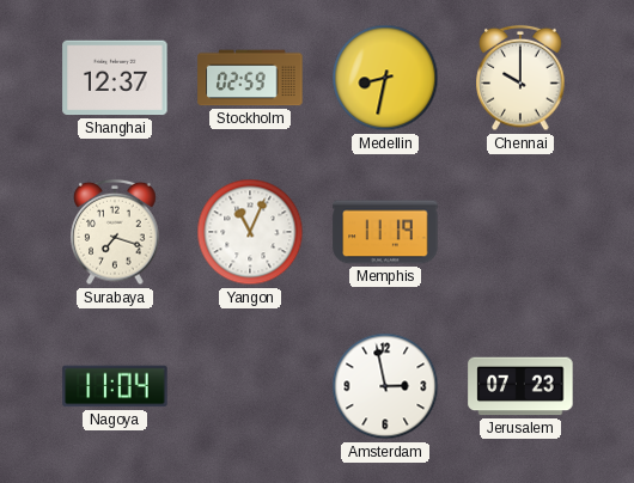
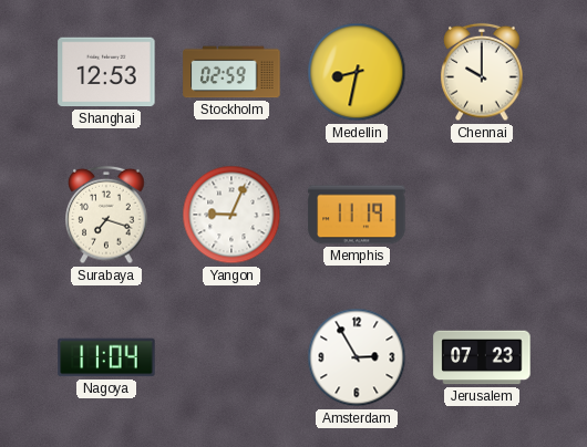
Shanghai: 12:37 -> 12:53 (106, 72)
Yangon: 11:04 -> 9:04 (231, 215)
Amsterdam: 2:58 -> 2:55 (357, 357)
